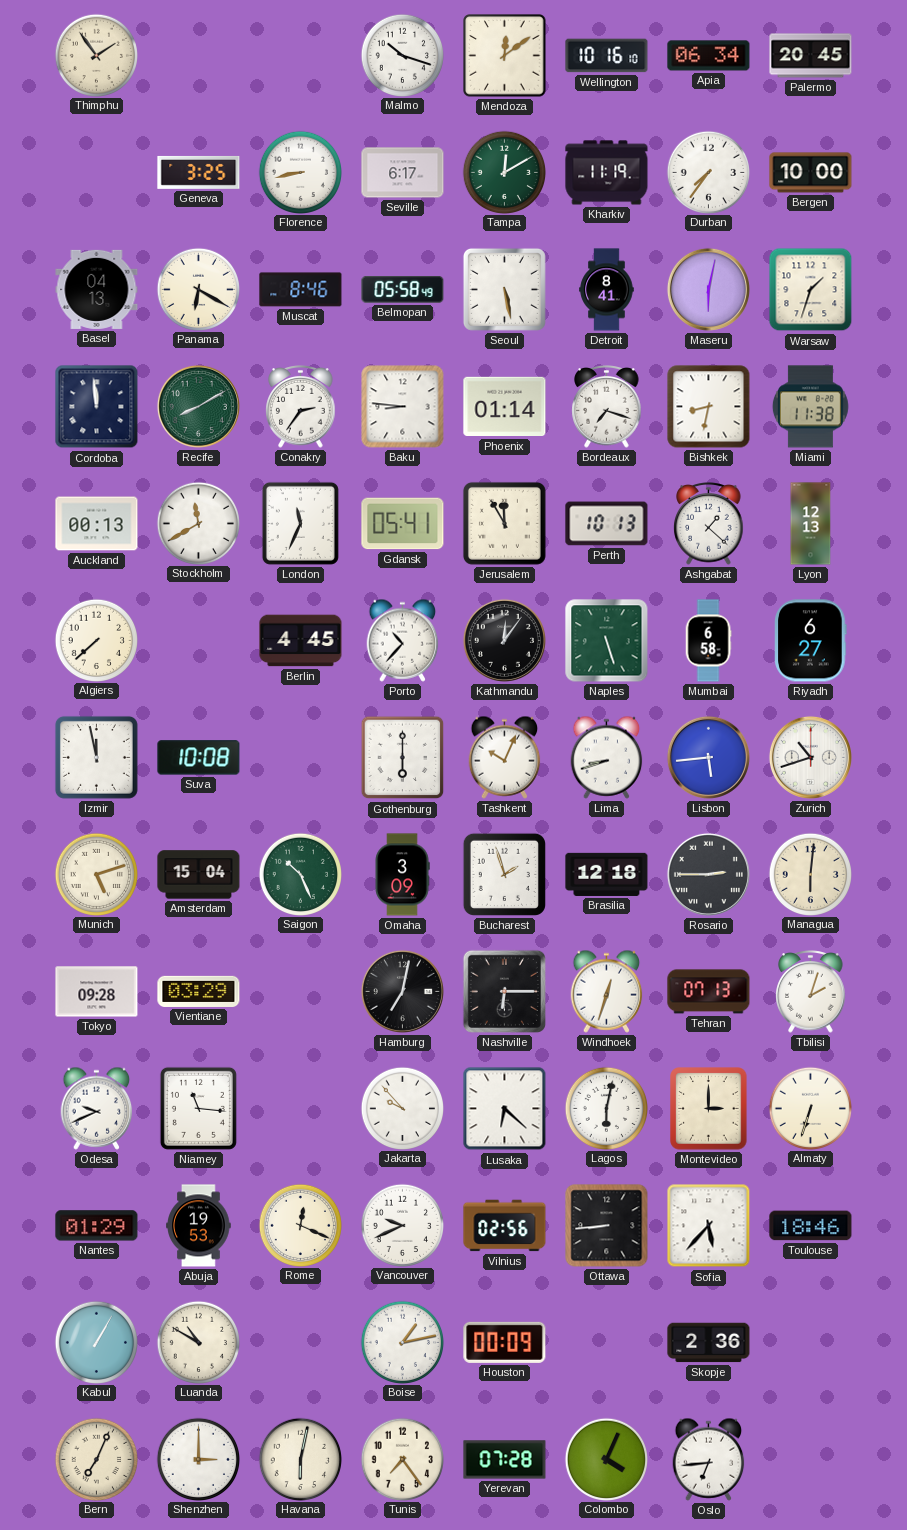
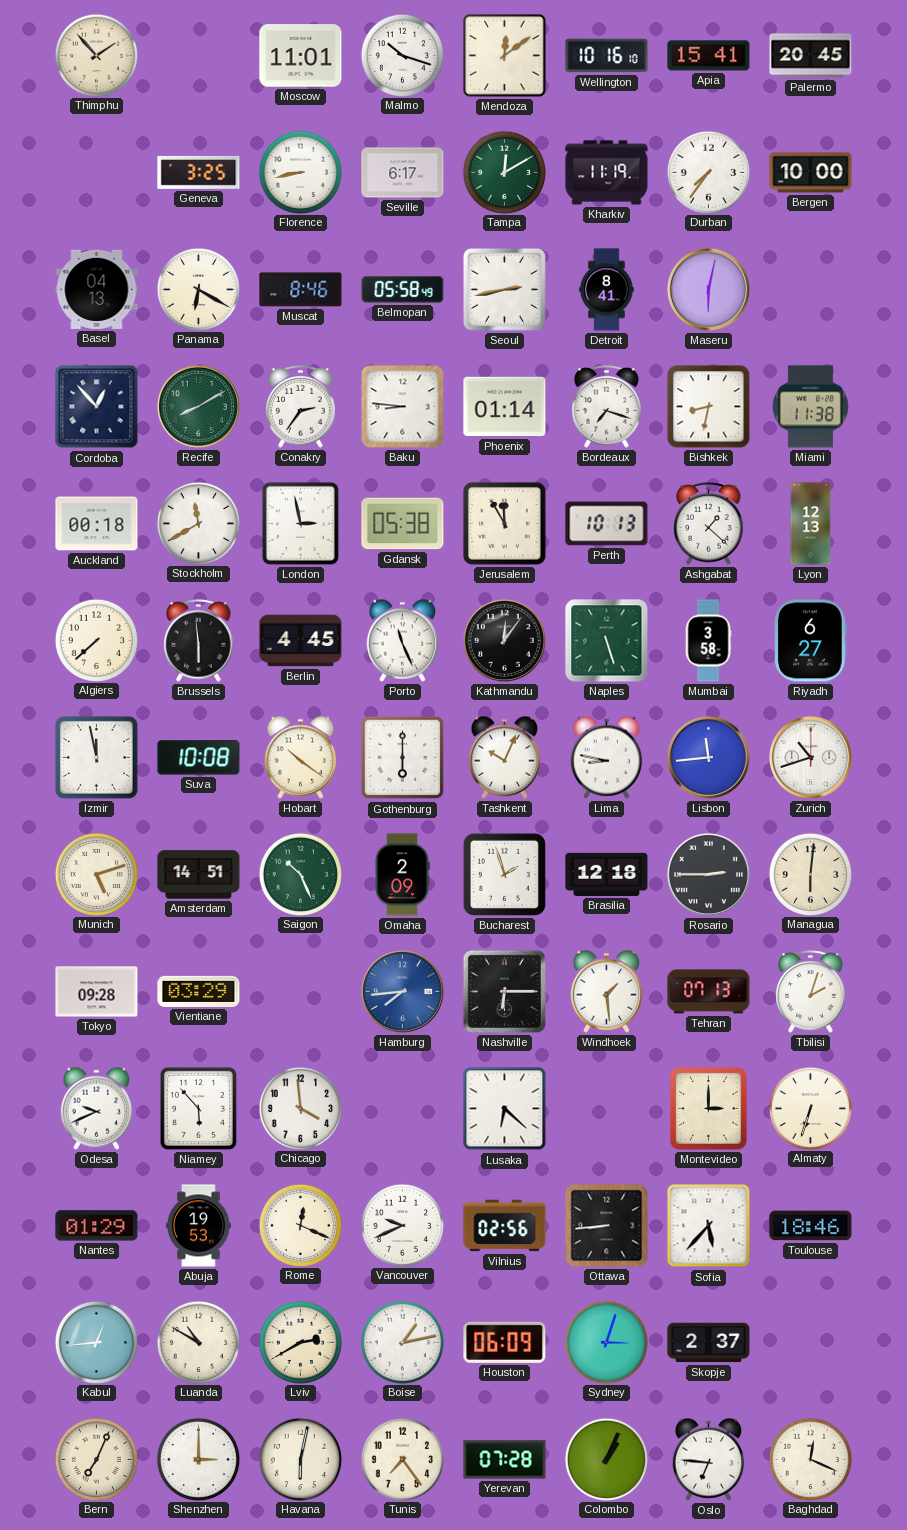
Thimphu: 1:54 -> 1:53 (96, 55)
Moscow: none -> 11:01 (301, 56)
Apia: 06:34 -> 15:41 (709, 56)
Seoul: 5:28 -> 2:43 (504, 289)
Warsaw: 1:33 -> none (811, 290)
Cordoba: 11:59 -> 12:53 (97, 407)
Auckland: 00:13 -> 00:18 (97, 524)
London: 11:34 -> 2:58 (300, 523)
Gdansk: 05:41 -> 05:38 (403, 524)
Brussels: none -> 5:59 (199, 641)
Porto: 10:37 -> 11:26 (403, 640)
Mumbai: 6:58 -> 3:58 (708, 641)
Hobart: none -> 10:21 (301, 757)
Lima: 8:42 -> 8:47 (607, 757)
Lisbon: 5:44 -> 11:44 (708, 757)
Amsterdam: 15:04 -> 14:51 (199, 875)
Omaha: 3:09 -> 2:09 (402, 875)
Hamburg: 7:02 -> 7:44 (402, 991)
Hamburg dial: black -> blue (402, 991)
Windhoek: 12:33 -> 1:29 (607, 991)
Niamey: 11:16 -> 5:53 (198, 1108)
Chicago: none -> 3:59 (300, 1108)
Jakarta: 9:53 -> none (402, 1108)
Lagos: 6:02 -> none (606, 1108)
Kabul: 1:05 -> 12:44 (96, 1342)
Lviv: none -> 2:40 (300, 1342)
Houston: 00:09 -> 06:09 (505, 1342)
Sydney: none -> 3:03 (606, 1342)
Skopje: 2:36 -> 2:37 (709, 1343)
Colombo: 4:04 -> 1:04 (606, 1459)
Oslo: 6:44 -> 6:46 (709, 1459)
Baghdad: none -> 12:19 (810, 1459)
